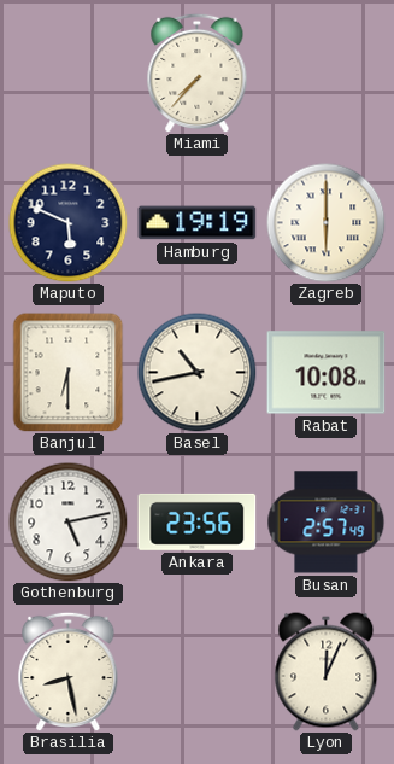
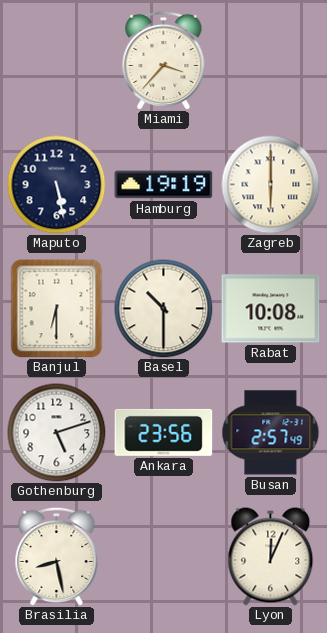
Miami: 7:37 -> 3:37 (164, 60)
Maputo: 5:49 -> 5:28 (57, 185)
Basel: 10:43 -> 10:30 (164, 309)
Gothenburg: 5:13 -> 5:12 (57, 433)
